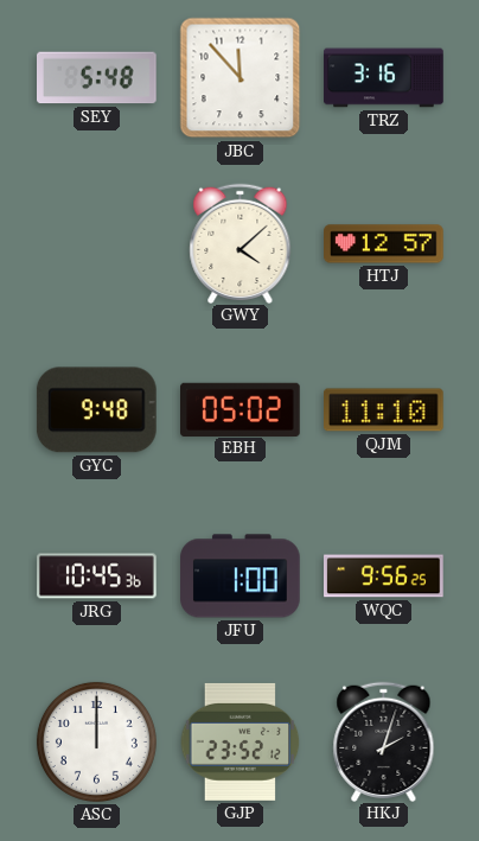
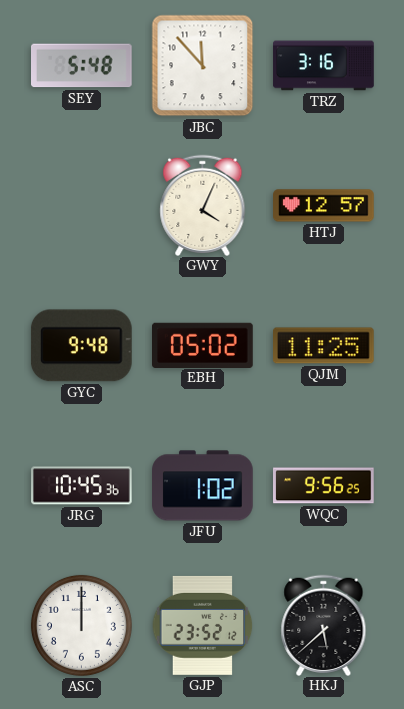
GWY: 4:08 -> 4:04 (203, 205)
QJM: 11:10 -> 11:25 (324, 346)
JFU: 1:00 -> 1:02 (203, 486)
HKJ: 2:03 -> 5:38 (324, 625)
